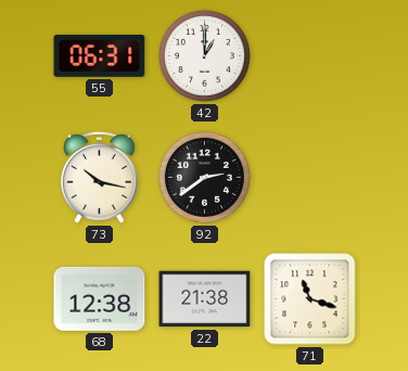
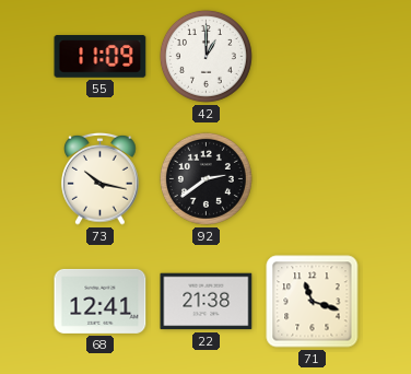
55: 06:31 -> 11:09 (101, 57)
68: 12:38 -> 12:41 (101, 301)
